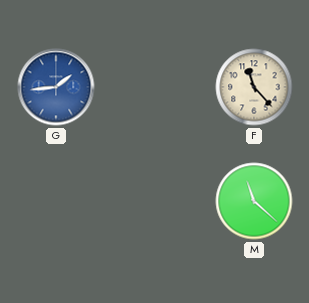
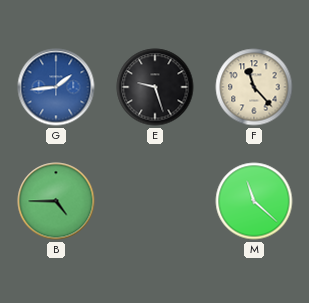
E: none -> 9:27 (155, 87)
B: none -> 4:45 (56, 201)
